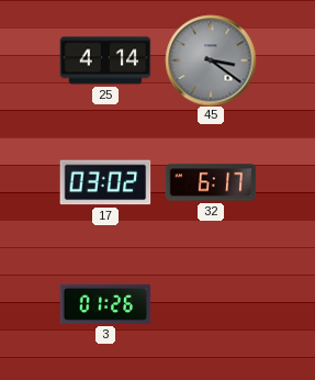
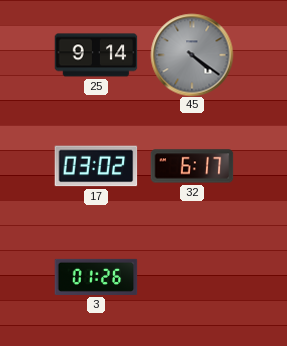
25: 4:14 -> 9:14 (96, 55)
45: 3:21 -> 4:21 (192, 55)
